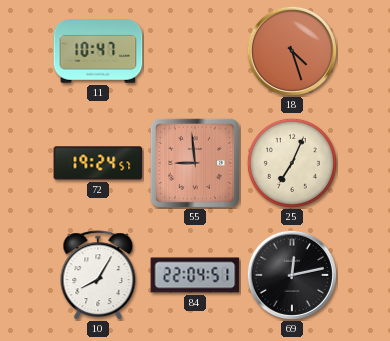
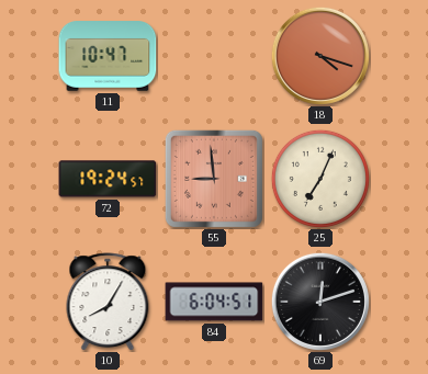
18: 4:27 -> 4:18 (320, 56)
84: 22:04 -> 6:04 (214, 302)
69: 12:13 -> 12:12 (320, 302)
